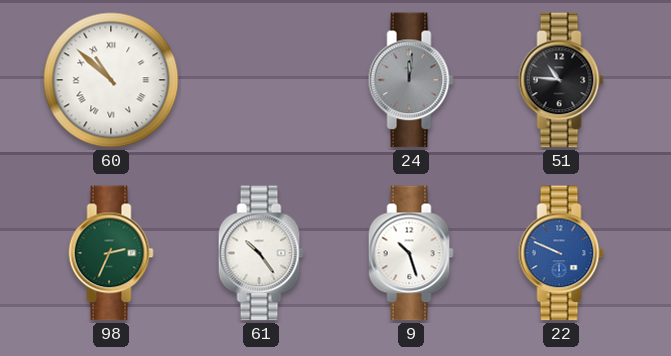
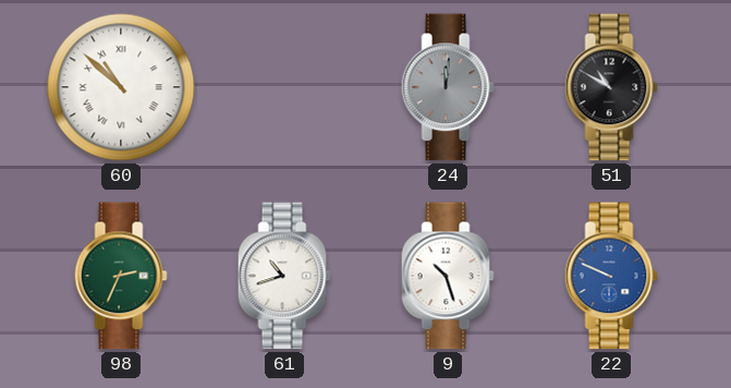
51: 10:46 -> 10:50 (611, 87)
61: 10:24 -> 10:42 (284, 276)
